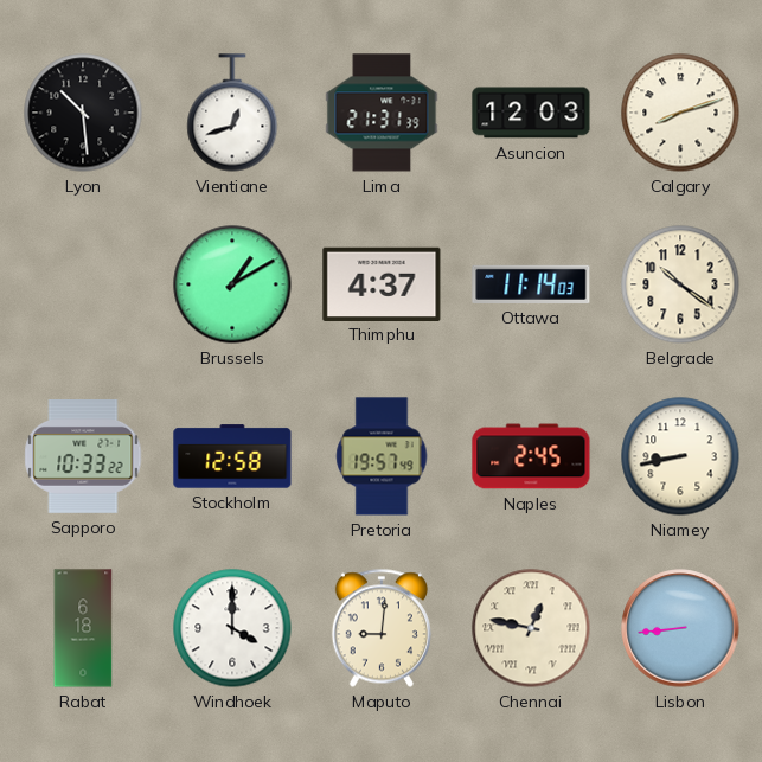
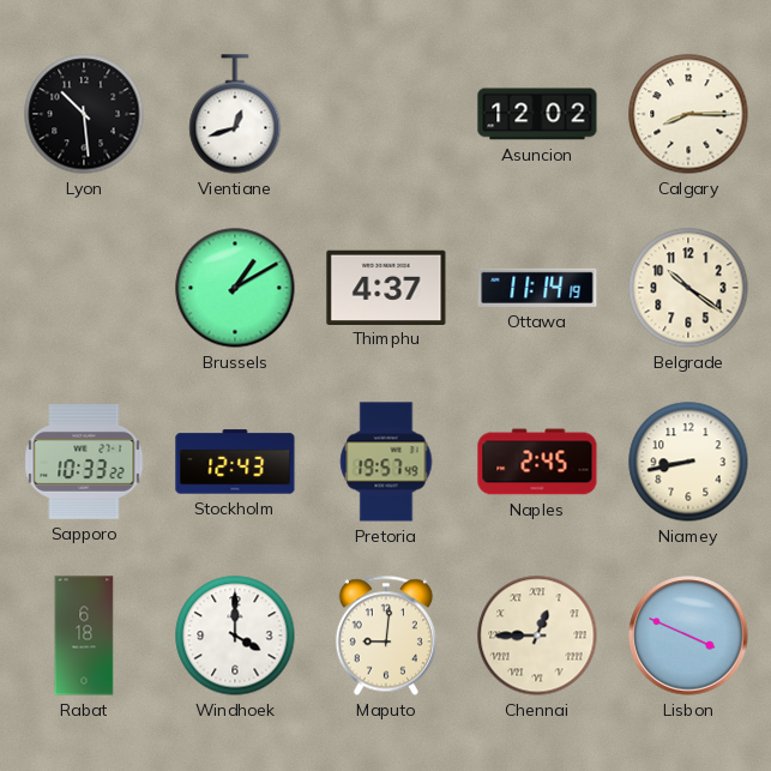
Lima: 21:31 -> none (382, 113)
Asuncion: 12:03 -> 12:02 (537, 114)
Calgary: 8:12 -> 8:15 (688, 114)
Ottawa: 11:14:03 -> 11:14:19 (537, 288)
Stockholm: 12:58 -> 12:43 (235, 462)
Chennai: 12:47 -> 12:45 (537, 636)
Lisbon: 8:44 -> 3:49 (688, 636)
